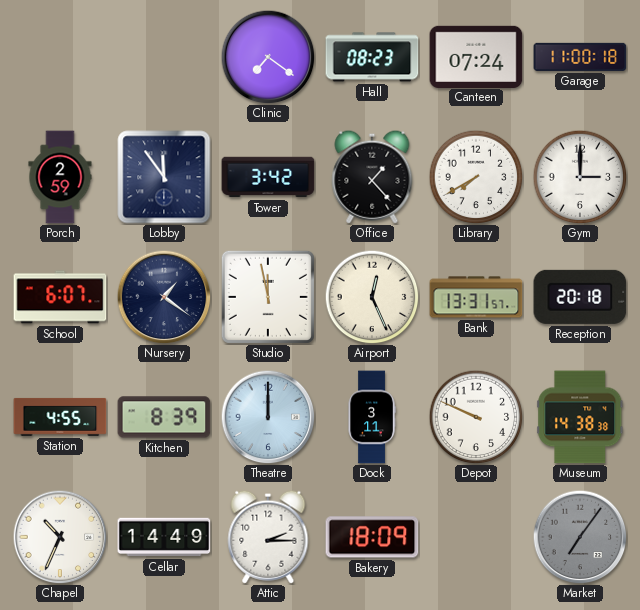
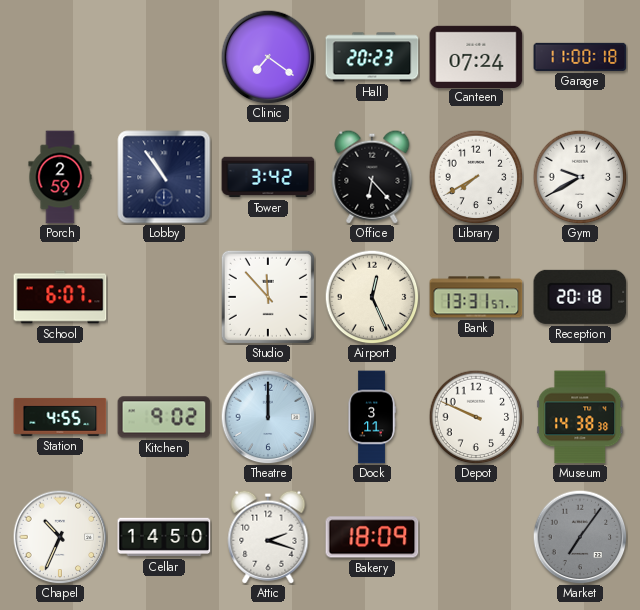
Hall: 08:23 -> 20:23 (372, 57)
Lobby: 11:54 -> 10:54 (164, 177)
Office: 1:23 -> 6:23 (372, 177)
Gym: 3:00 -> 9:40 (580, 177)
Nursery: 1:21 -> none (164, 297)
Studio: 11:58 -> 11:53 (268, 297)
Kitchen: 8:39 -> 9:02 (164, 417)
Cellar: 14:49 -> 14:50 (164, 537)
Attic: 2:15 -> 2:18 (268, 537)
